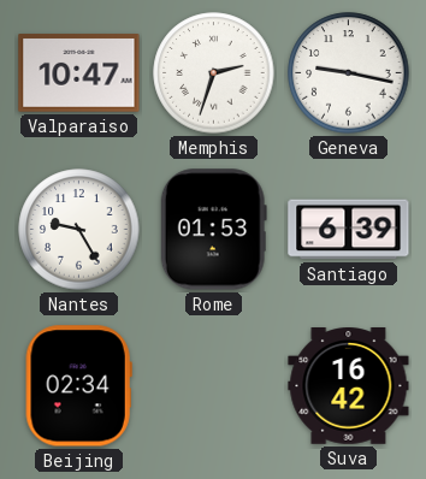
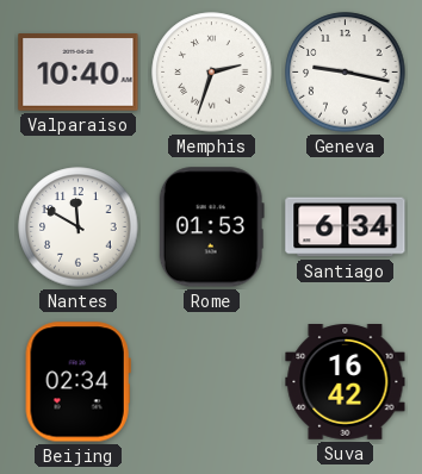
Valparaiso: 10:47 -> 10:40 (79, 73)
Nantes: 9:25 -> 11:50 (79, 227)
Santiago: 6:39 -> 6:34 (346, 227)
